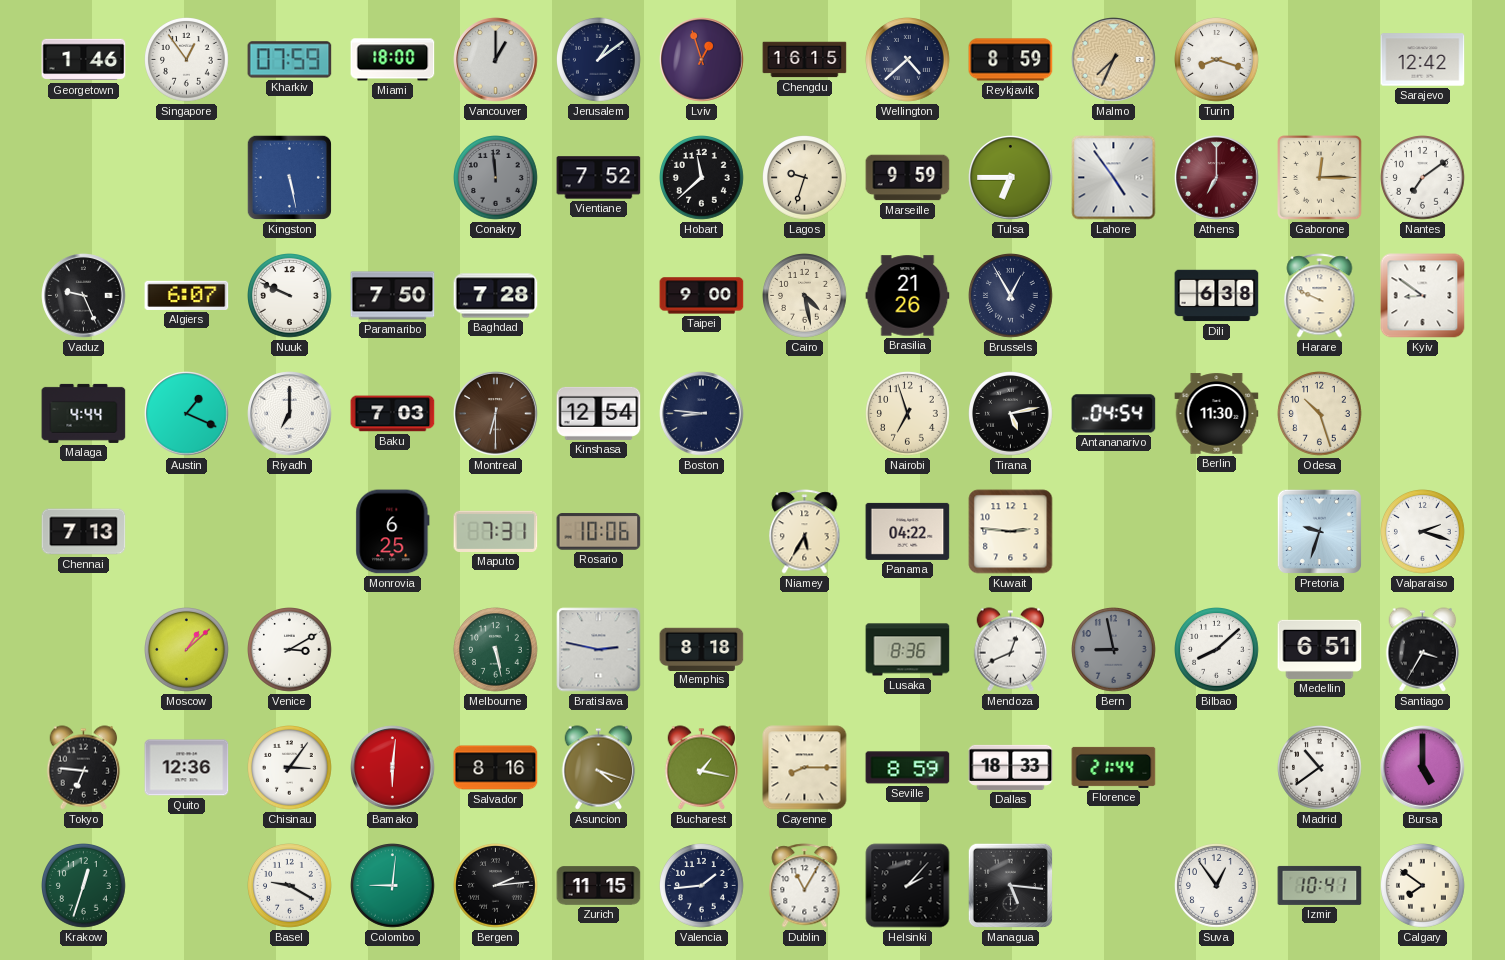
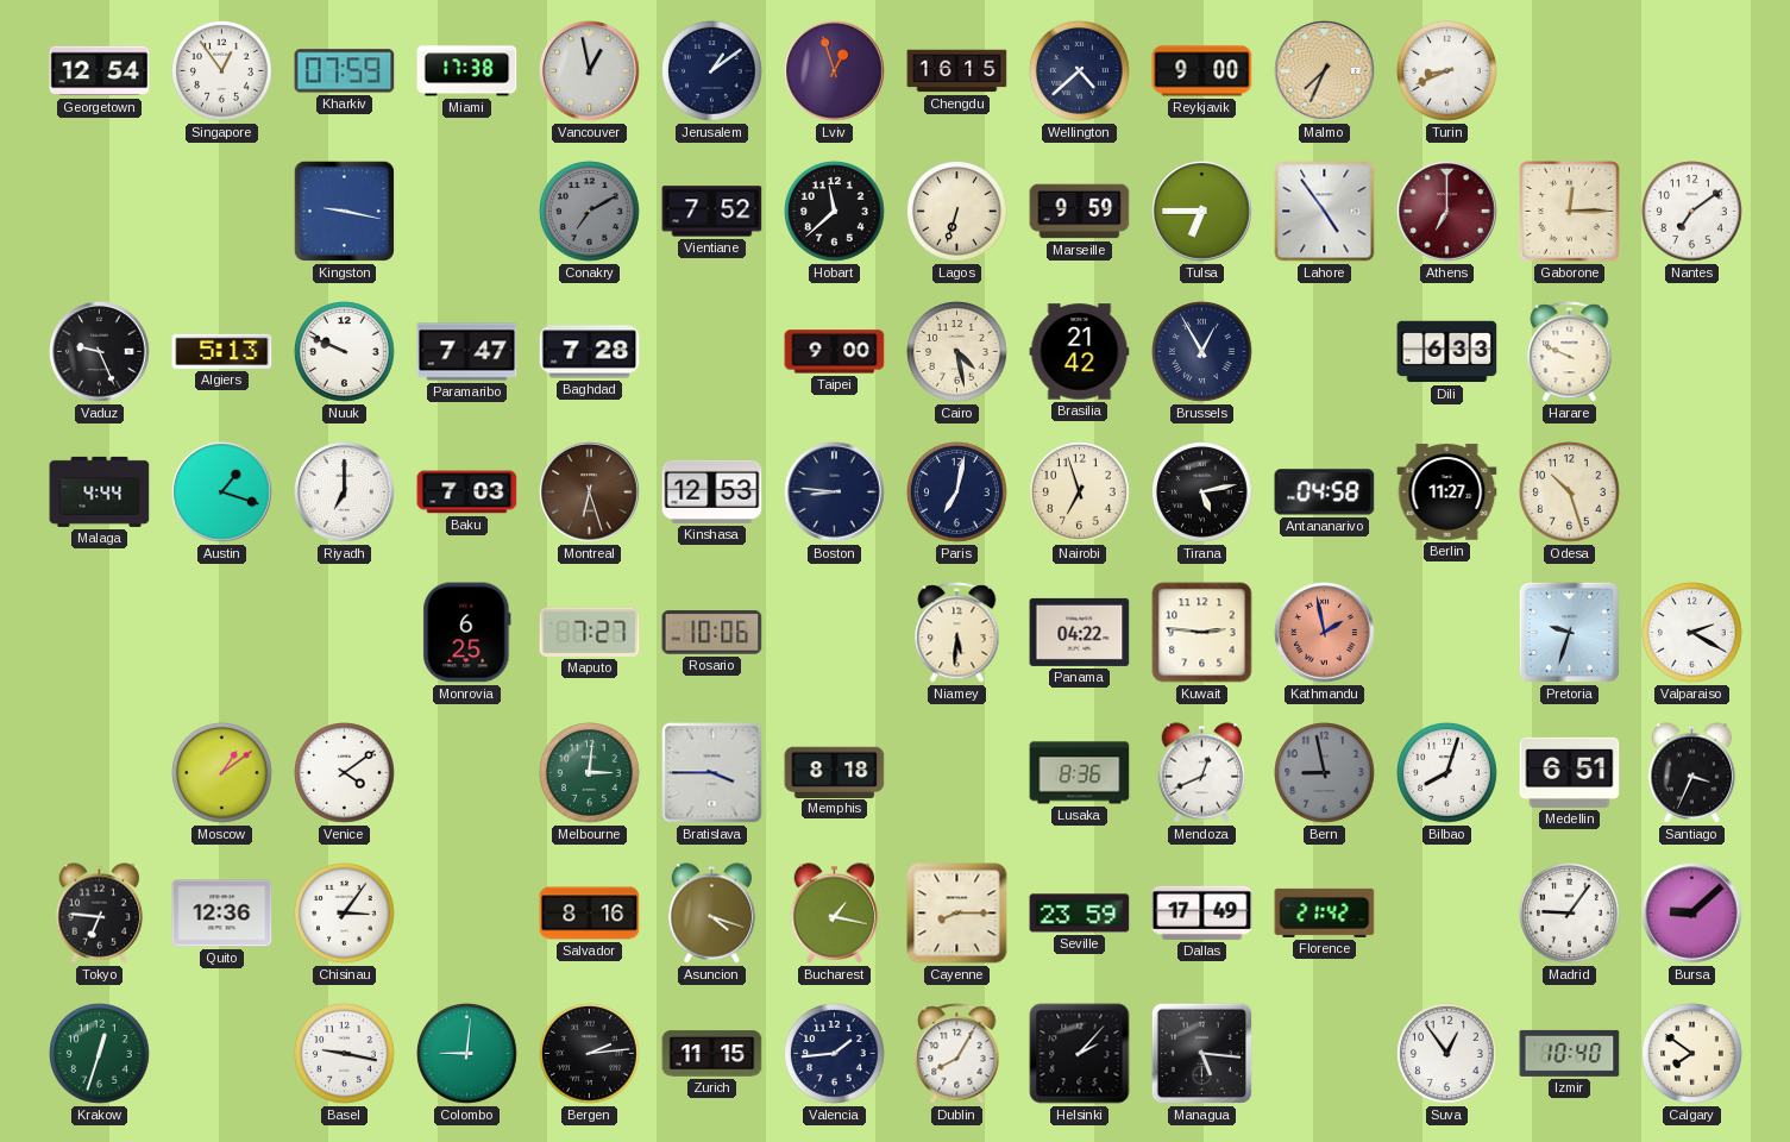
Georgetown: 1:46 -> 12:54 (100, 71)
Miami: 18:00 -> 17:38 (467, 71)
Vancouver: 1:00 -> 12:58 (590, 71)
Reykjavik: 8:59 -> 9:00 (1202, 71)
Turin: 8:18 -> 8:41 (1447, 71)
Sarajevo: 12:42 -> none (1423, 60)
Kingston: 5:28 -> 9:17 (344, 211)
Conakry: 11:59 -> 7:10 (590, 212)
Lagos: 9:33 -> 6:33 (957, 212)
Algiers: 6:07 -> 5:13 (222, 351)
Paramaribo: 7:50 -> 7:47 (467, 352)
Brasilia: 21:26 -> 21:42 (1080, 352)
Dili: 6:38 -> 6:33 (1447, 352)
Kyiv: 8:51 -> none (1423, 296)
Austin: 1:19 -> 1:18 (222, 492)
Montreal: 6:30 -> 6:27 (590, 492)
Kinshasa: 12:54 -> 12:53 (712, 491)
Paris: none -> 7:02 (957, 492)
Antananarivo: 04:54 -> 04:58 (1325, 492)
Berlin: 11:30 -> 11:27 (1447, 492)
Chennai: 7:13 -> none (84, 532)
Maputo: 7:31 -> 7:27 (590, 632)
Niamey: 5:35 -> 5:31 (957, 633)
Kathmandu: none -> 1:58 (1325, 633)
Valparaiso: 2:18 -> 2:20 (1692, 633)
Moscow: 1:08 -> 1:09 (222, 773)
Venice: 3:10 -> 4:09 (345, 773)
Melbourne: 5:28 -> 3:01 (590, 773)
Bratislava: 2:47 -> 3:45 (712, 773)
Bilbao: 8:08 -> 8:03 (1447, 773)
Santiago: 3:35 -> 3:34 (1692, 773)
Bamako: 6:01 -> none (393, 768)
Seville: 8:59 -> 23:59 (1080, 914)
Dallas: 18:33 -> 17:49 (1202, 912)
Florence: 21:44 -> 21:42 (1325, 912)
Madrid: 10:39 -> 9:06 (1570, 914)
Bursa: 5:00 -> 9:08 (1692, 914)
Basel: 9:20 -> 9:17 (345, 1054)
Dublin: 11:05 -> 8:05 (957, 1054)
Izmir: 10:41 -> 10:40 (1570, 1053)
